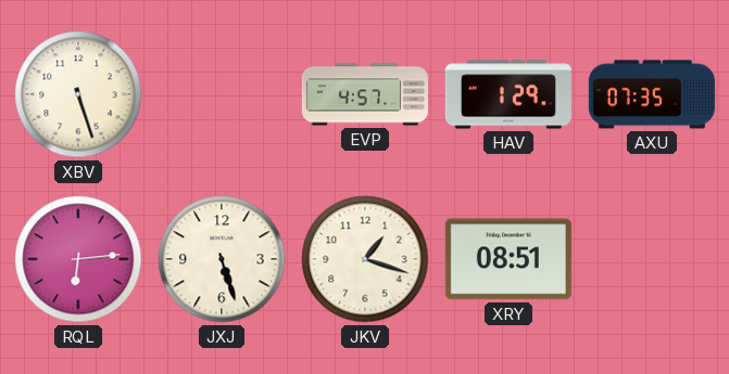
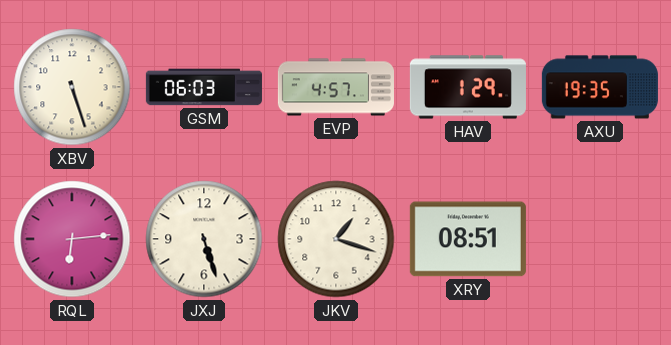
GSM: none -> 06:03 (204, 87)
AXU: 07:35 -> 19:35 (600, 87)
